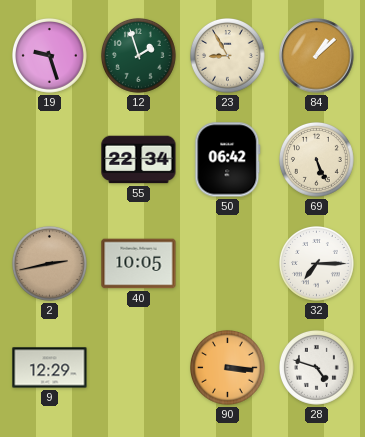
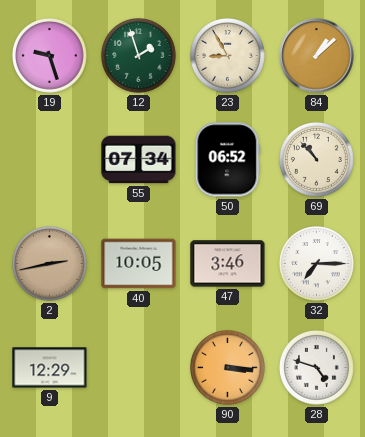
55: 22:34 -> 07:34 (139, 160)
50: 06:42 -> 06:52 (228, 160)
69: 5:26 -> 10:53 (317, 160)
47: none -> 3:46 (228, 264)
